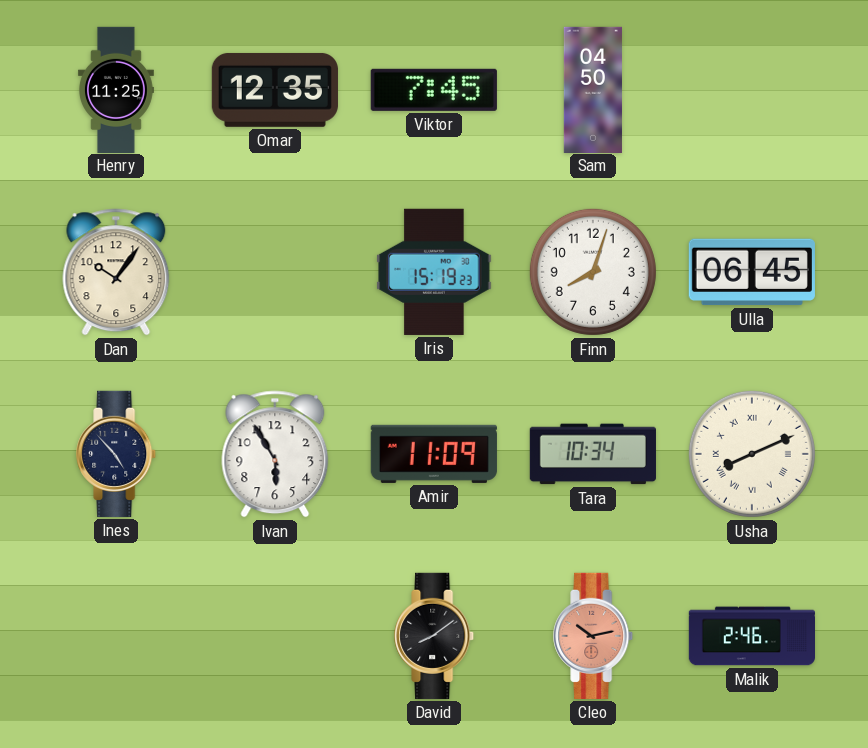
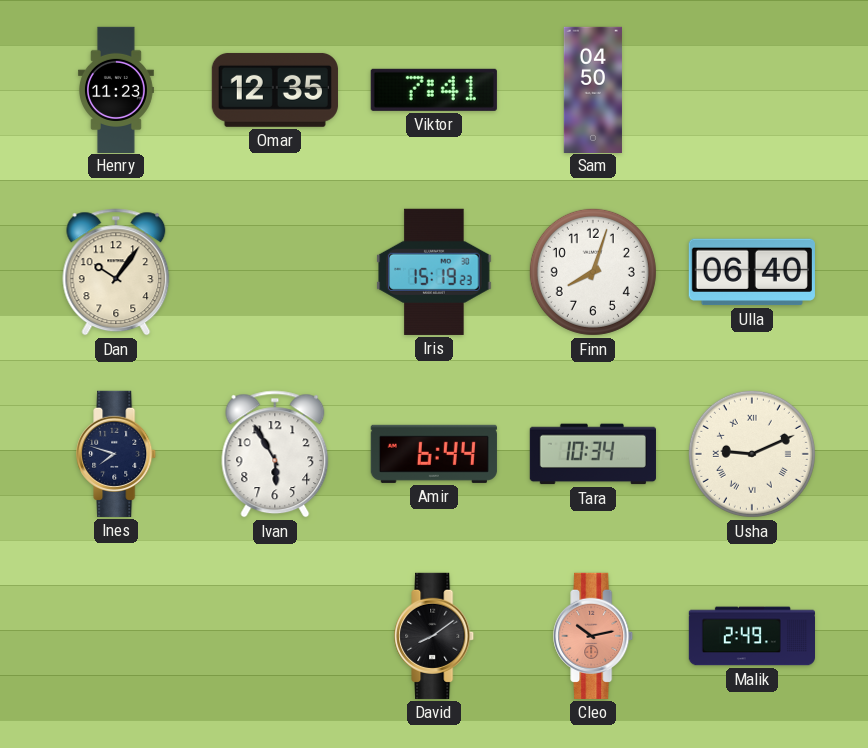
Henry: 11:25 -> 11:23 (116, 89)
Viktor: 7:45 -> 7:41 (434, 90)
Ulla: 06:45 -> 06:40 (752, 272)
Ines: 4:53 -> 7:48 (117, 454)
Amir: 11:09 -> 6:44 (434, 454)
Usha: 8:11 -> 9:11 (752, 454)
Malik: 2:46 -> 2:49 (751, 636)
